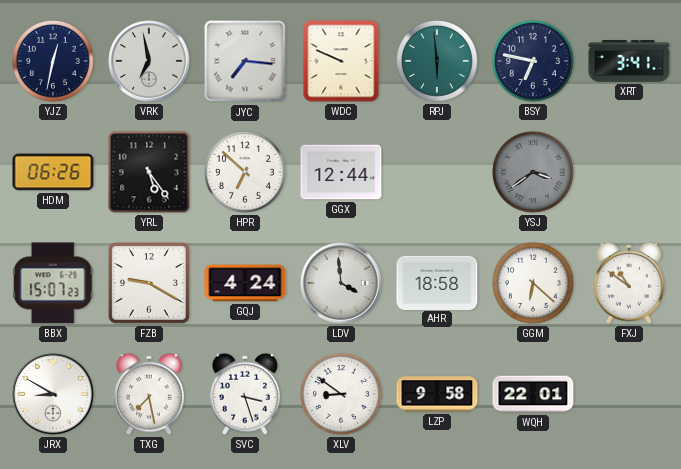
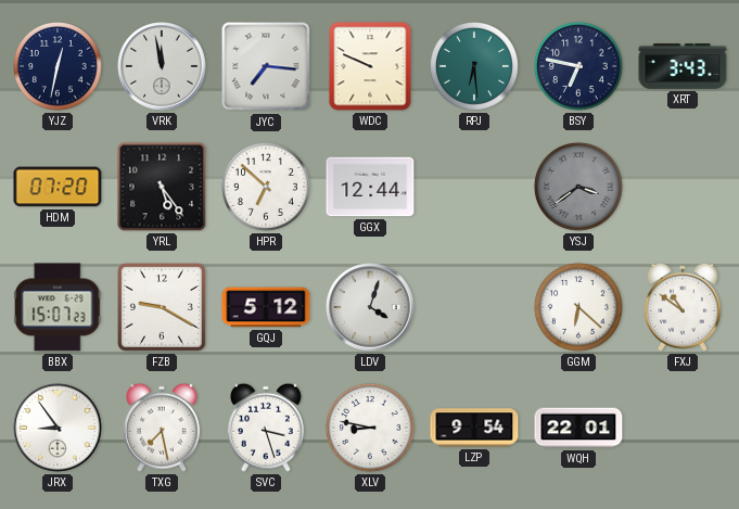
VRK: 6:58 -> 11:58 (162, 66)
RPJ: 5:59 -> 6:29 (475, 67)
XRT: 3:41 -> 3:43 (683, 67)
HDM: 06:26 -> 07:20 (58, 187)
GQJ: 4:24 -> 5:12 (266, 307)
LDV: 3:59 -> 4:03 (370, 307)
AHR: 18:58 -> none (437, 282)
JRX: 8:50 -> 8:54 (58, 428)
XLV: 8:51 -> 8:47 (371, 429)
LZP: 9:58 -> 9:54 (474, 428)
